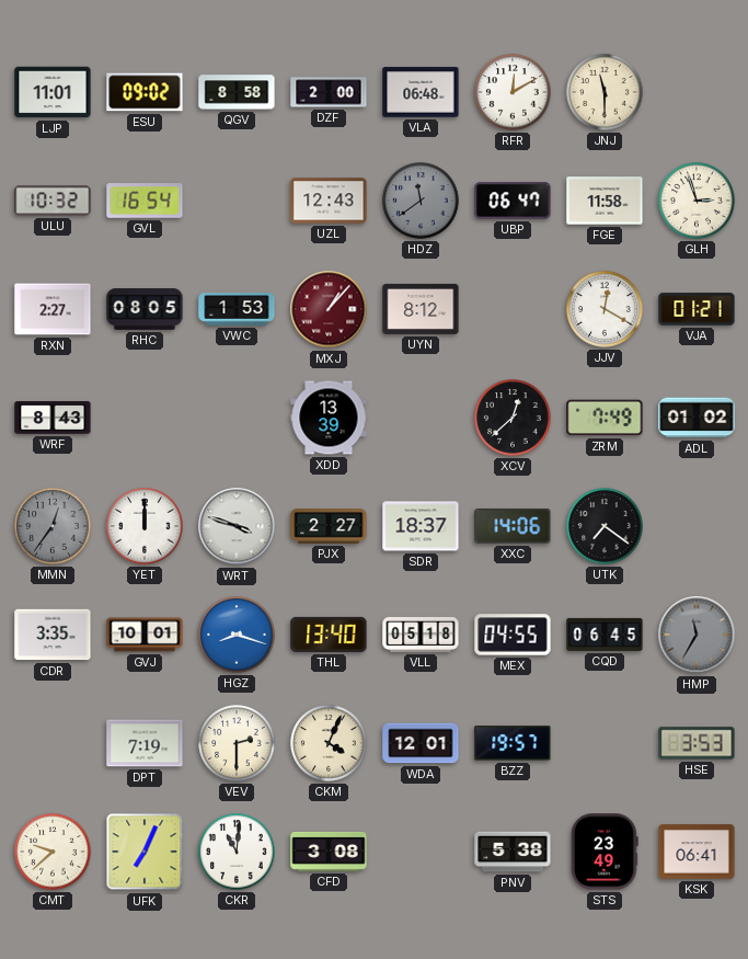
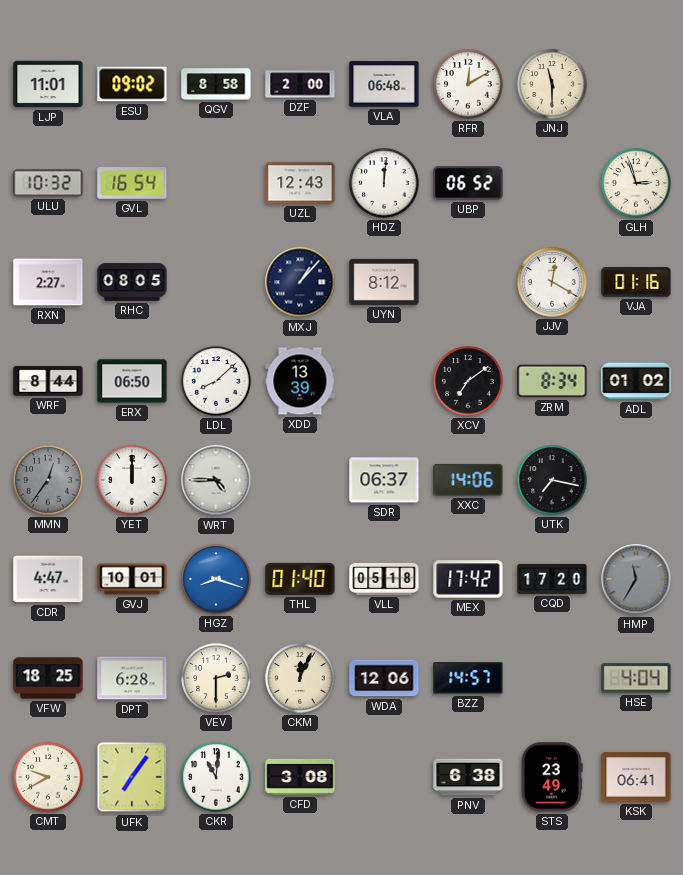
HDZ: 11:39 -> 12:01 (384, 183)
HDZ dial: grey -> white (384, 183)
UBP: 06:47 -> 06:52 (468, 183)
FGE: 11:58 -> none (605, 201)
VWC: 1:53 -> none (237, 309)
MXJ dial: burgundy -> navy (300, 282)
VJA: 01:21 -> 01:16 (636, 282)
WRF: 8:43 -> 8:44 (48, 381)
ERX: none -> 06:50 (132, 381)
LDL: none -> 8:08 (216, 381)
XCV: 12:38 -> 7:09 (468, 381)
ZRM: 7:49 -> 8:34 (552, 381)
WRT: 3:48 -> 4:45 (216, 480)
PJX: 2:27 -> none (329, 526)
SDR: 18:37 -> 06:37 (384, 480)
UTK: 7:21 -> 7:17 (552, 480)
CDR: 3:35 -> 4:47 (48, 579)
THL: 13:40 -> 01:40 (300, 579)
MEX: 04:55 -> 17:42 (468, 579)
CQD: 06:45 -> 17:20 (552, 579)
VFW: none -> 18:25 (48, 678)
DPT: 7:19 -> 6:28 (132, 678)
CKM: 4:04 -> 12:04 (300, 678)
WDA: 12:01 -> 12:06 (384, 678)
BZZ: 19:57 -> 14:57 (468, 678)
HSE: 3:53 -> 4:04 (636, 678)
CMT: 9:38 -> 9:40 (48, 777)
UFK: 7:04 -> 7:06 (132, 777)
PNV: 5:38 -> 6:38 (468, 777)
